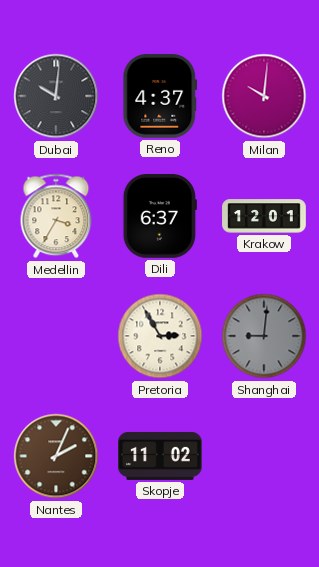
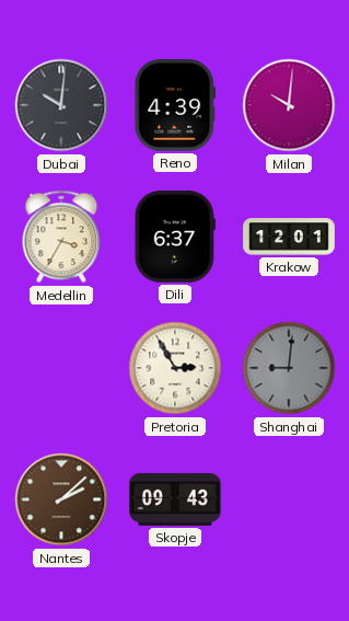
Reno: 4:37 -> 4:39 (175, 106)
Nantes: 2:04 -> 2:08 (61, 499)
Skopje: 11:02 -> 09:43 (175, 499)
